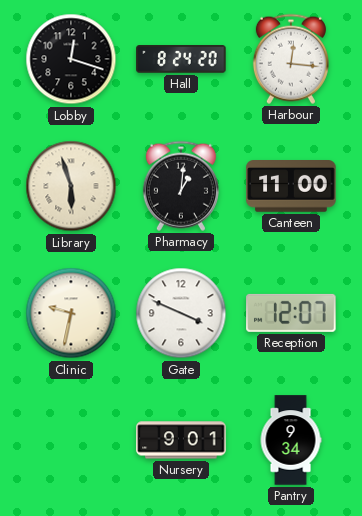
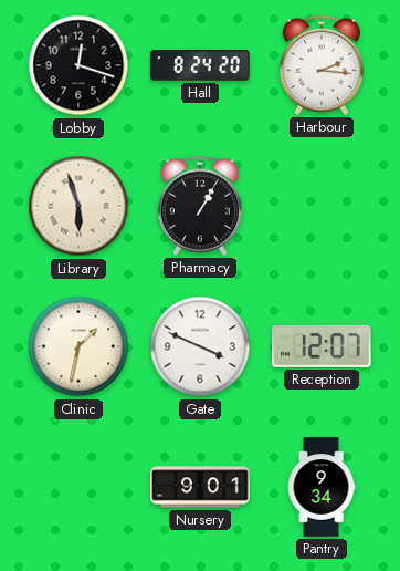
Harbour: 12:16 -> 2:16 (322, 65)
Pharmacy: 1:01 -> 1:05 (200, 206)
Canteen: 11:00 -> none (291, 187)
Clinic: 9:32 -> 1:32 (78, 346)
